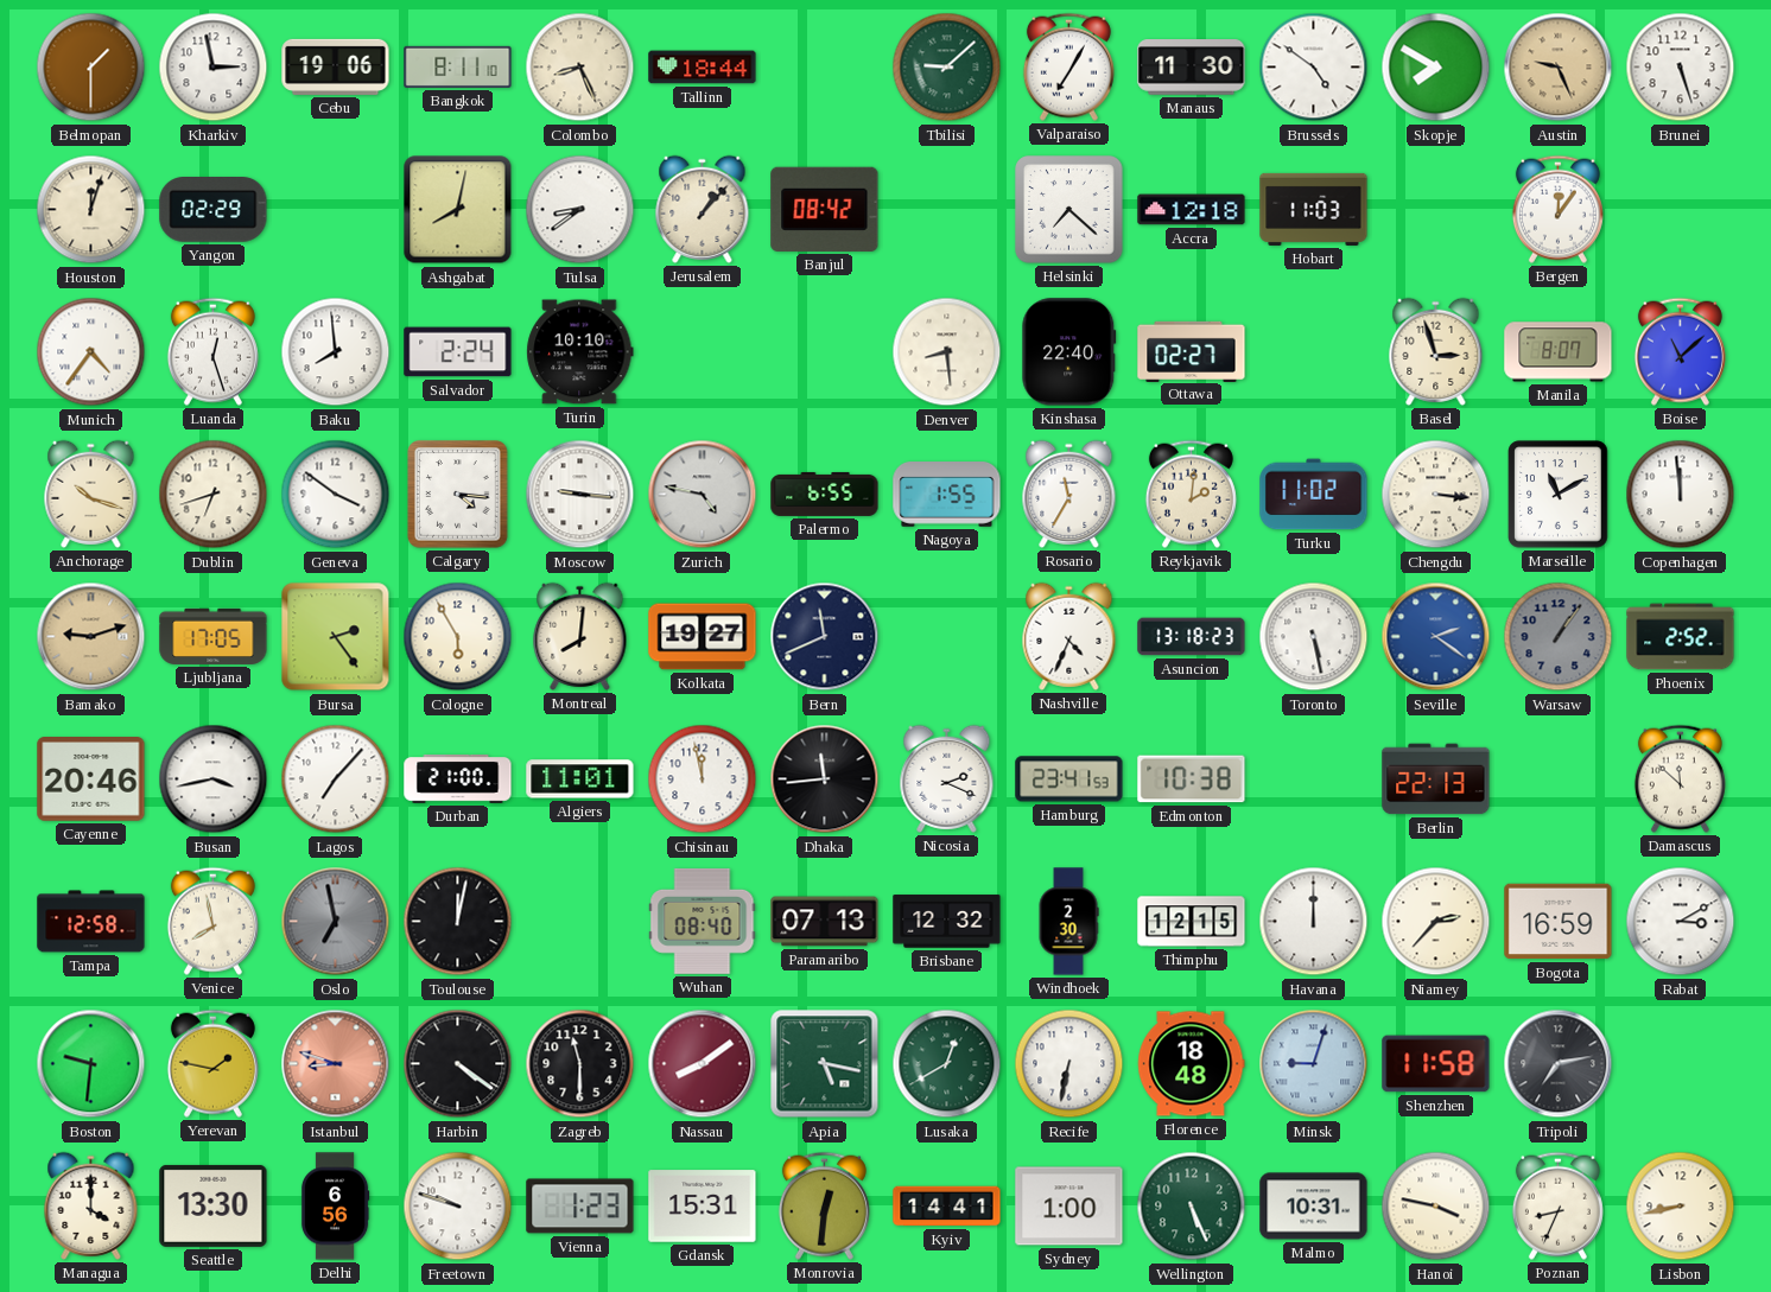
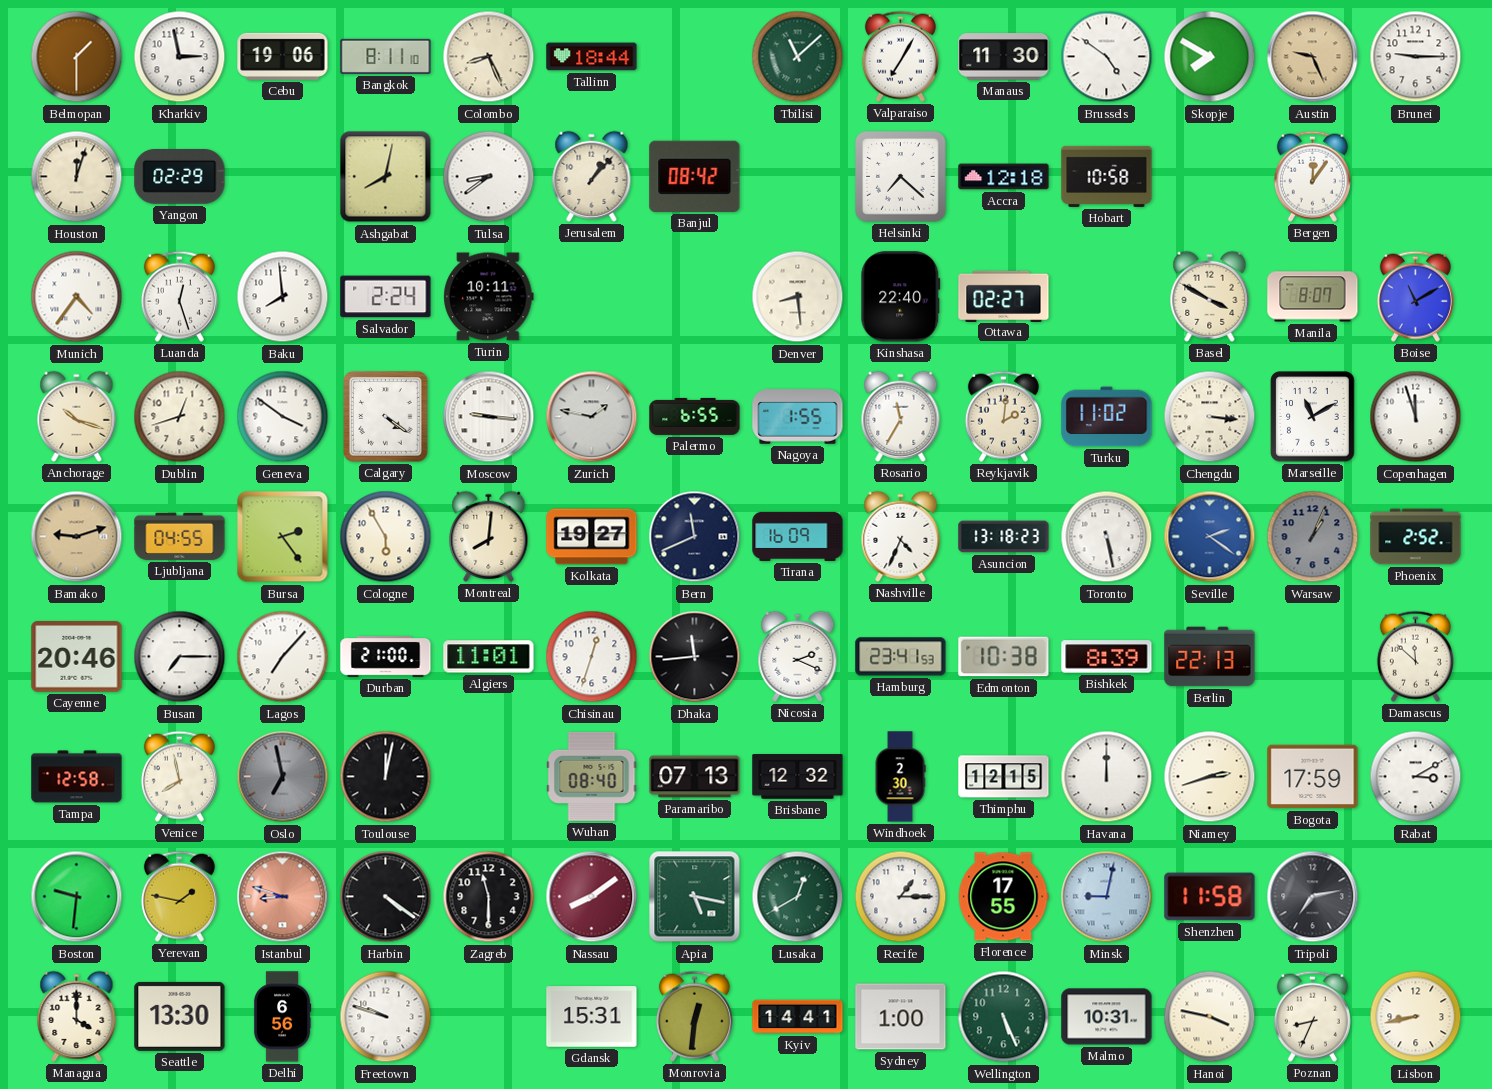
Tbilisi: 9:08 -> 11:08 (798, 57)
Brunei: 5:27 -> 9:15 (1416, 57)
Hobart: 11:03 -> 10:58 (1107, 176)
Turin: 10:10 -> 10:11 (489, 297)
Basel: 2:57 -> 3:50 (1210, 296)
Boise: 11:08 -> 11:10 (1415, 296)
Dublin: 6:42 -> 12:42 (180, 417)
Calgary: 4:16 -> 4:21 (386, 417)
Zurich: 4:47 -> 1:47 (592, 417)
Copenhagen: 11:59 -> 11:57 (1416, 417)
Ljubljana: 17:05 -> 04:55 (180, 536)
Tirana: none -> 16:09 (798, 536)
Warsaw: 1:06 -> 1:04 (1313, 537)
Busan: 3:43 -> 7:15 (180, 657)
Chisinau: 11:58 -> 12:33 (592, 657)
Bishkek: none -> 8:39 (1107, 657)
Niamey: 2:37 -> 2:42 (1210, 777)
Bogota: 16:59 -> 17:59 (1313, 777)
Recife: 6:32 -> 1:15 (901, 897)
Florence: 18:48 -> 17:55 (1004, 897)
Minsk: 9:03 -> 9:02 (1107, 897)
Vienna: 1:23 -> none (580, 1207)
